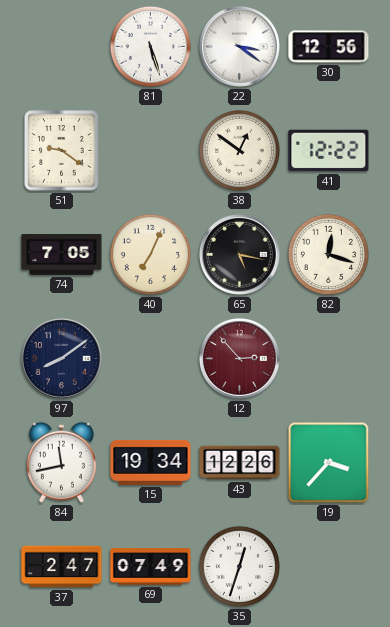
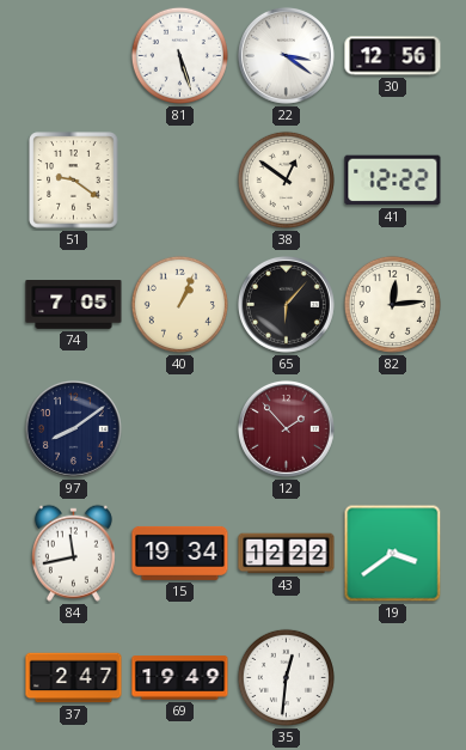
40: 7:04 -> 1:04 (179, 304)
65: 5:17 -> 6:07 (286, 304)
82: 12:18 -> 12:14 (392, 304)
12: 2:53 -> 1:53 (286, 428)
43: 12:26 -> 12:22 (287, 554)
19: 3:37 -> 3:39 (393, 554)
69: 07:49 -> 19:49 (180, 678)
35: 12:33 -> 12:31 (286, 677)
